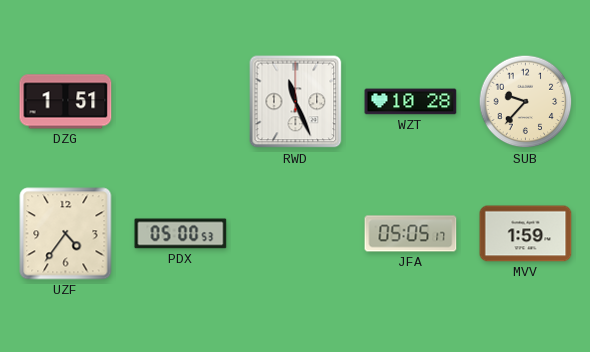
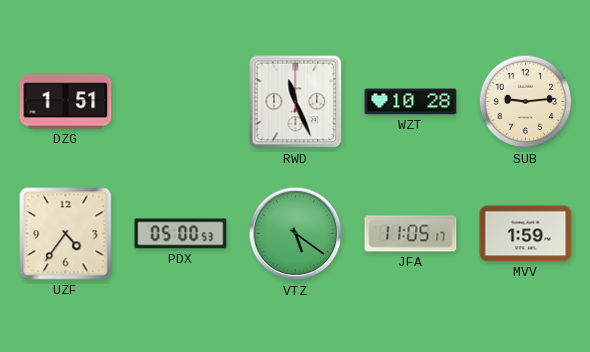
SUB: 9:37 -> 9:14 (526, 102)
VTZ: none -> 5:21 (296, 234)
JFA: 05:05 -> 11:05 (411, 234)
